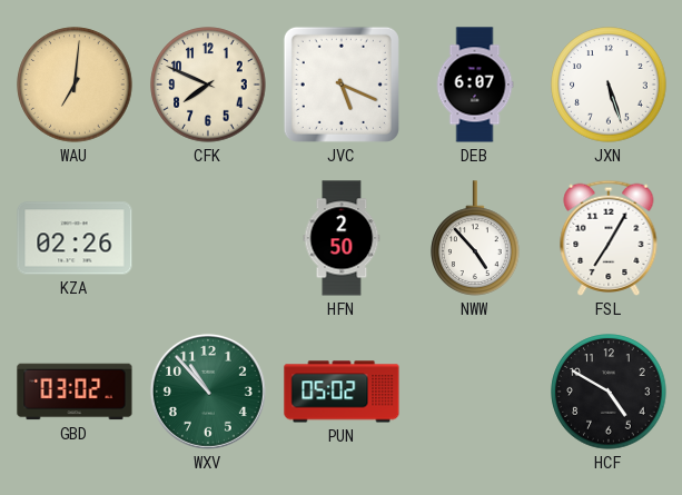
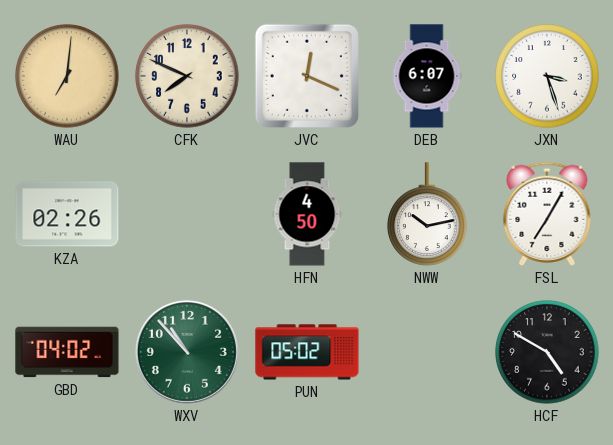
JVC: 5:19 -> 12:19 (307, 76)
JXN: 5:27 -> 3:27 (547, 76)
HFN: 2:50 -> 4:50 (307, 214)
NWW: 4:53 -> 10:13 (427, 214)
GBD: 03:02 -> 04:02 (67, 352)
